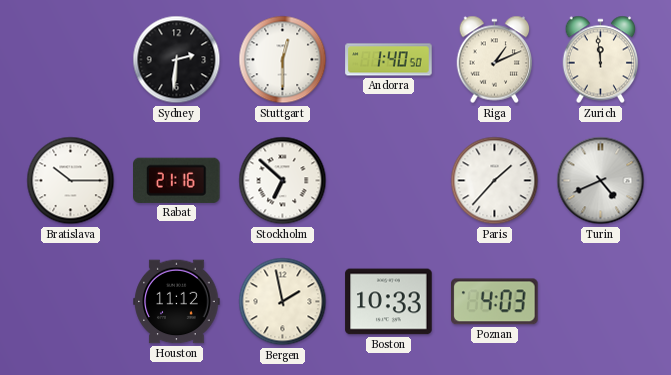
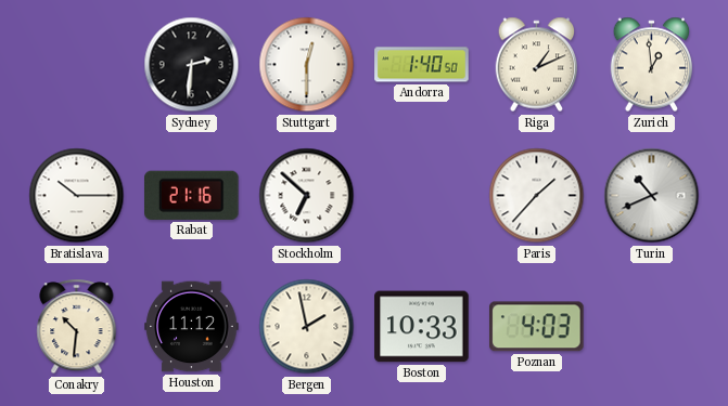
Zurich: 11:59 -> 12:59 (652, 65)
Turin: 4:41 -> 10:41 (652, 196)
Conakry: none -> 10:31 (77, 327)
